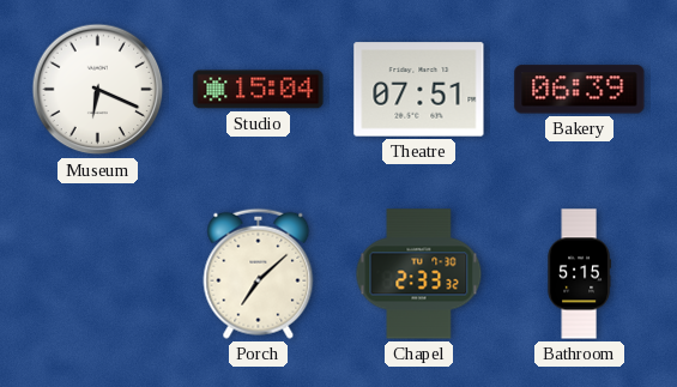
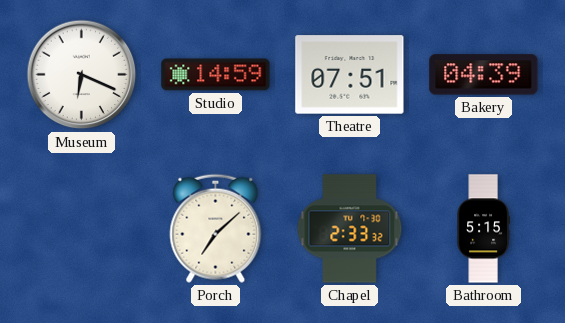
Studio: 15:04 -> 14:59 (216, 75)
Bakery: 06:39 -> 04:39 (484, 75)
